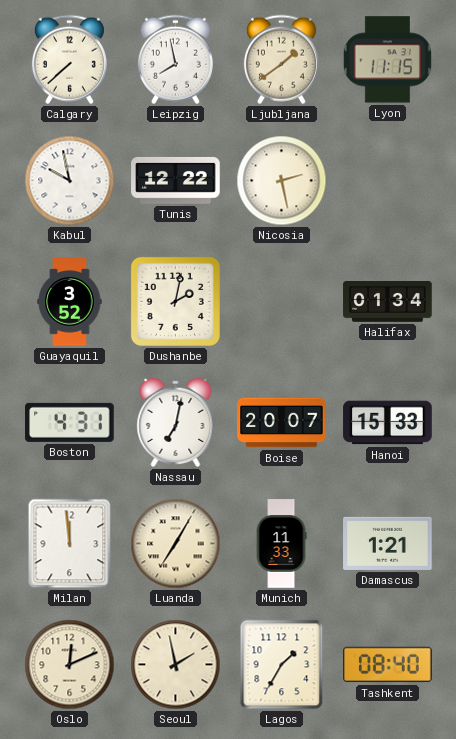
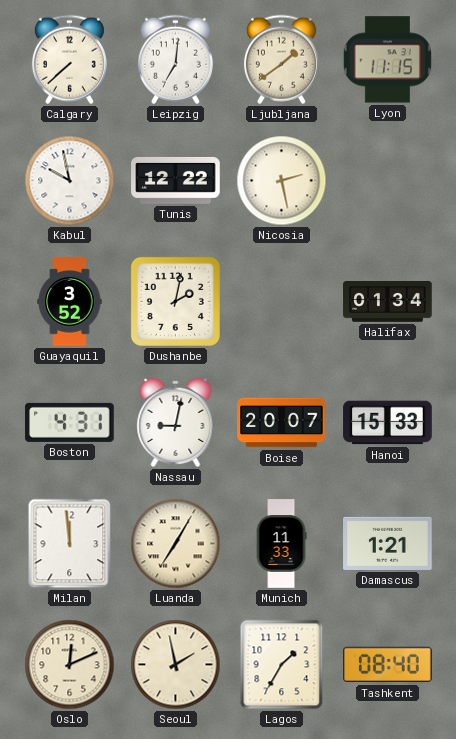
Leipzig: 7:58 -> 7:01 (175, 60)
Nassau: 7:02 -> 9:02 (176, 422)
